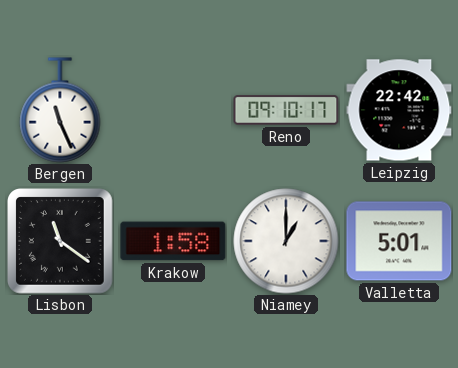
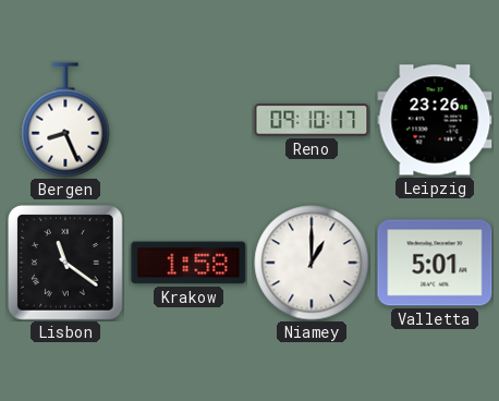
Bergen: 11:26 -> 8:26 (65, 120)
Leipzig: 22:42 -> 23:26 (435, 120)
